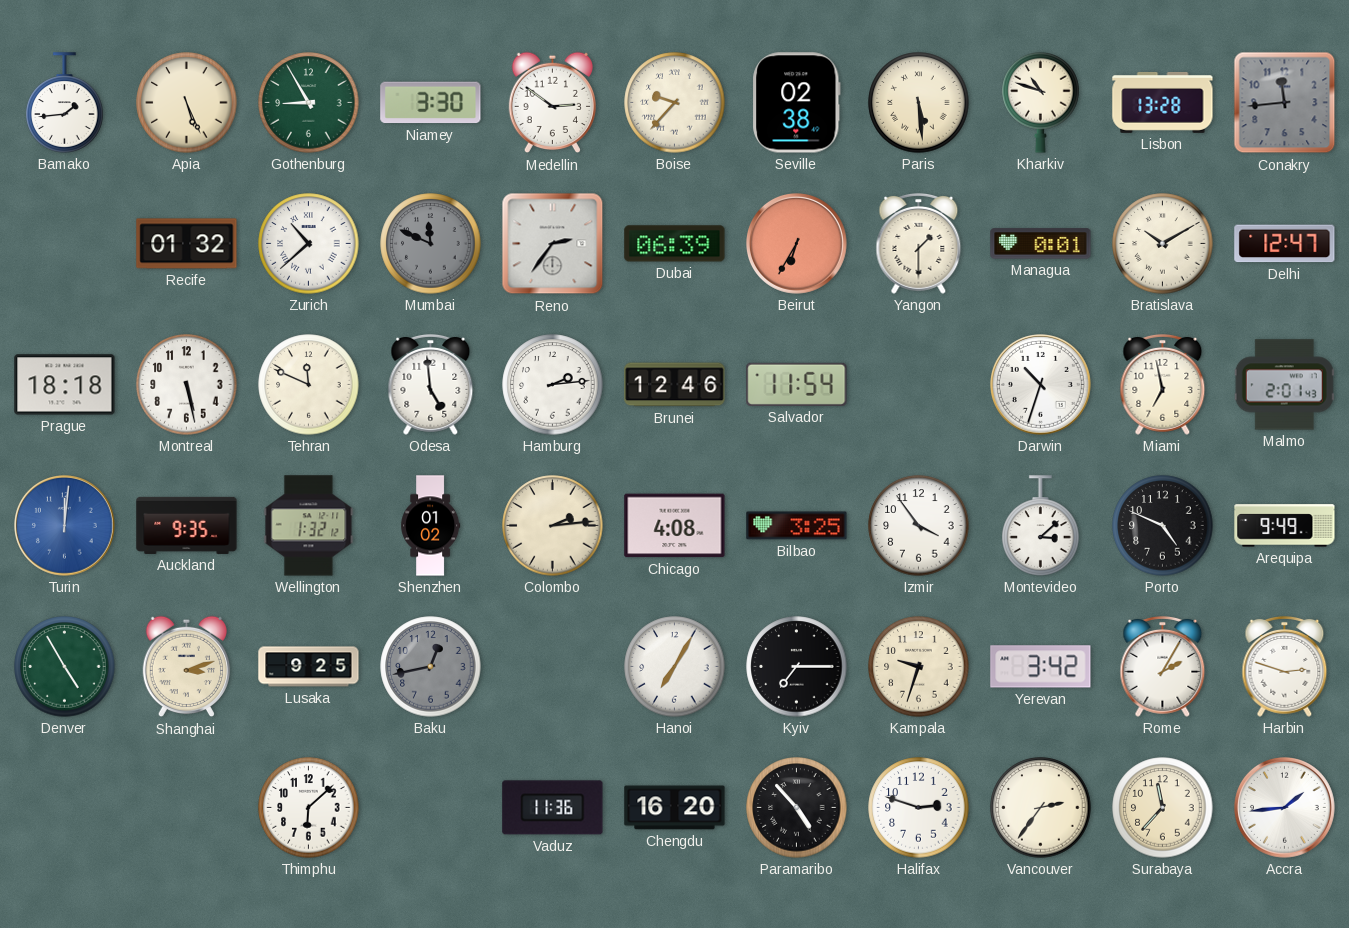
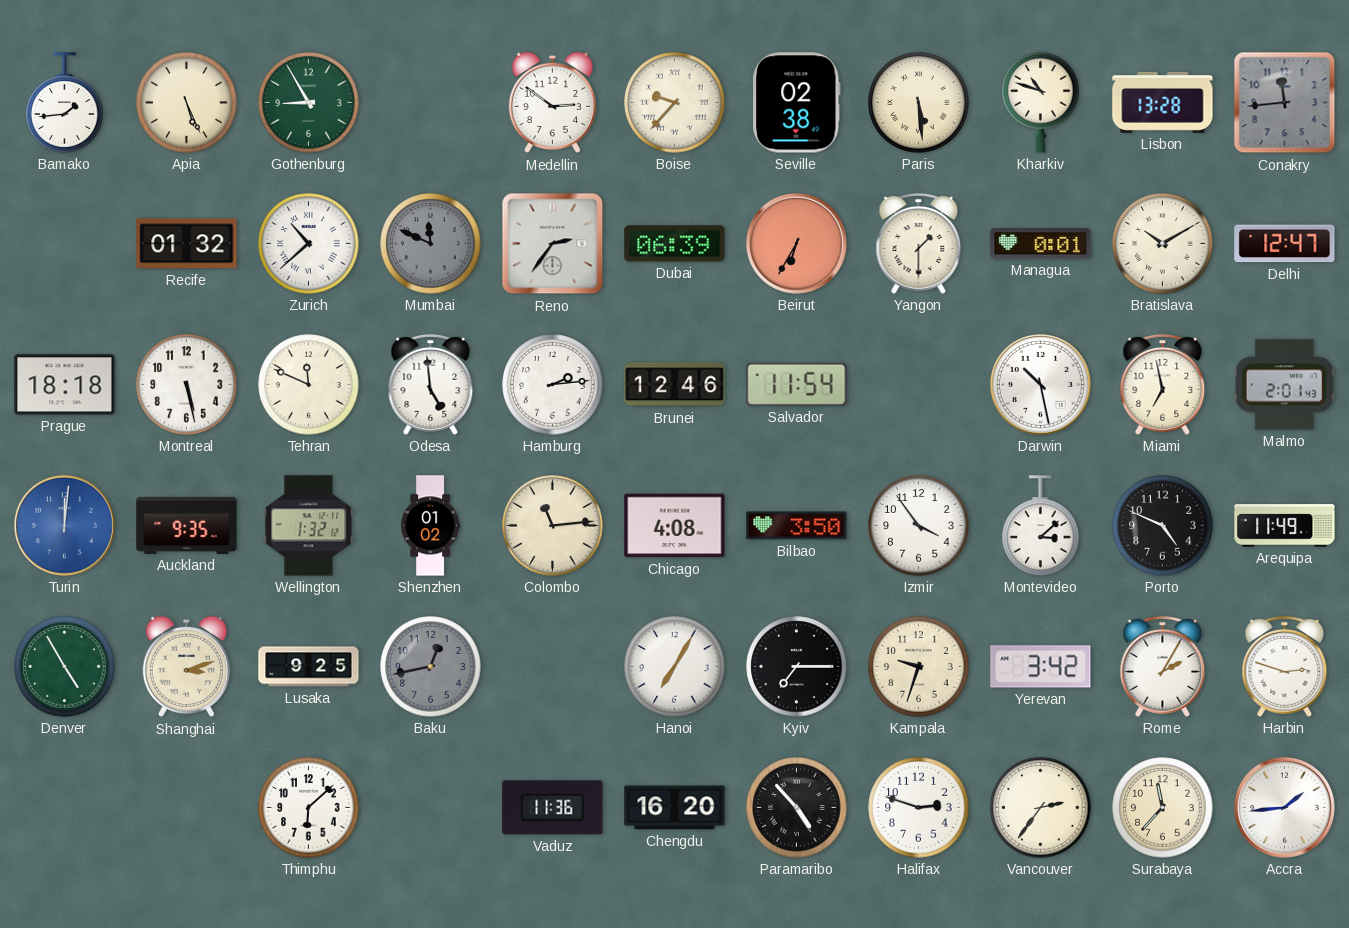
Niamey: 3:30 -> none (431, 103)
Darwin: 10:33 -> 10:28 (1041, 385)
Colombo: 2:14 -> 11:14 (553, 526)
Bilbao: 3:25 -> 3:50 (797, 526)
Arequipa: 9:49 -> 11:49 (1285, 526)
